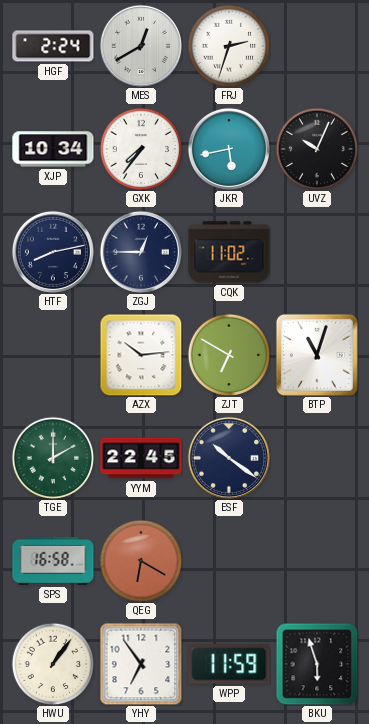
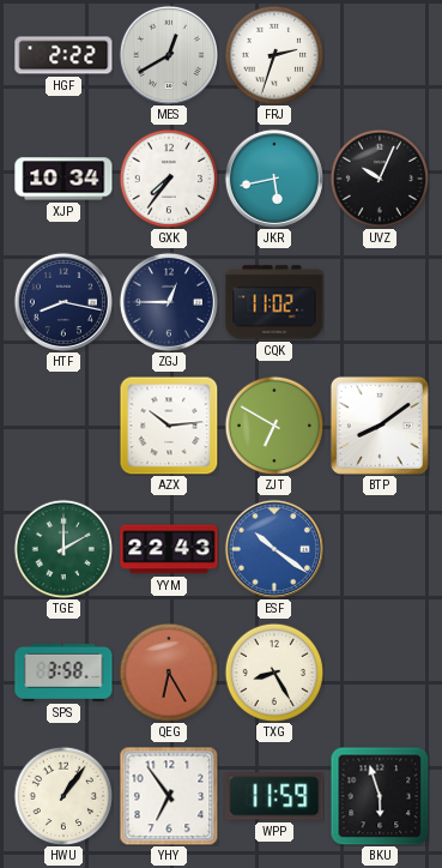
HGF: 2:24 -> 2:22 (63, 55)
HTF: 8:13 -> 8:17 (63, 302)
BTP: 11:03 -> 8:09 (380, 426)
YYM: 22:45 -> 22:43 (169, 549)
ESF dial: navy -> blue (274, 549)
SPS: 16:58 -> 3:58 (63, 673)
QEG: 6:20 -> 6:25 (169, 673)
TXG: none -> 8:25 (274, 673)
